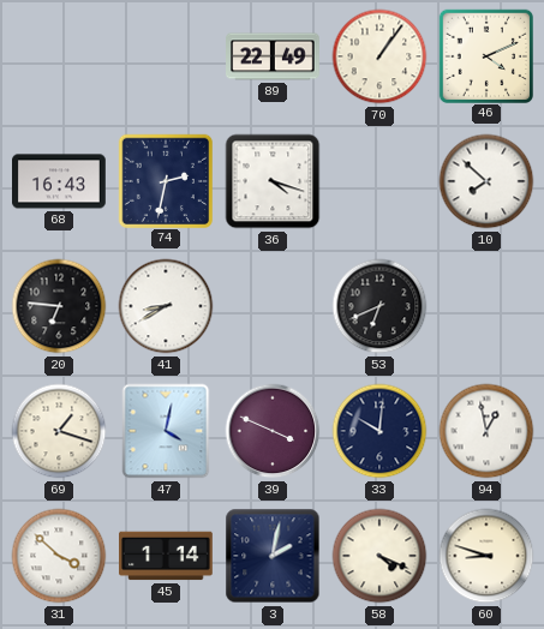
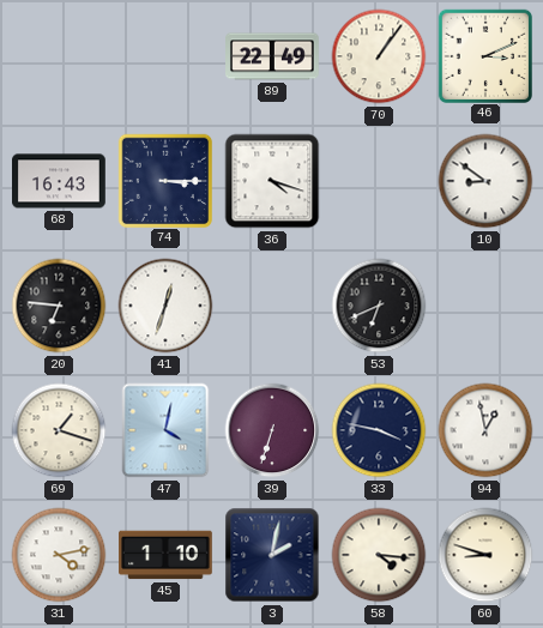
46: 4:11 -> 3:11 (484, 55)
74: 2:32 -> 3:15 (164, 180)
10: 7:52 -> 8:51 (485, 181)
41: 8:40 -> 12:33 (165, 306)
39: 3:49 -> 6:33 (272, 430)
33: 10:01 -> 3:47 (379, 430)
31: 3:52 -> 4:13 (59, 555)
45: 1:14 -> 1:10 (167, 555)
58: 4:19 -> 4:16 (379, 555)
